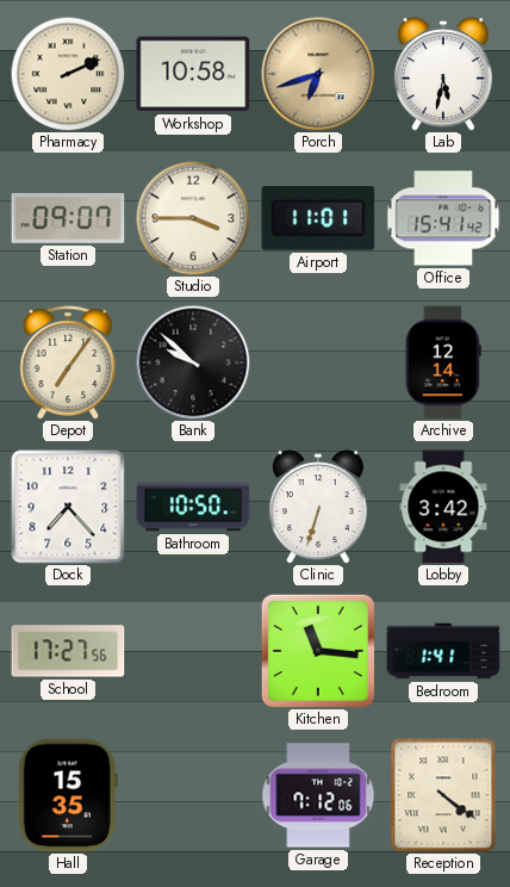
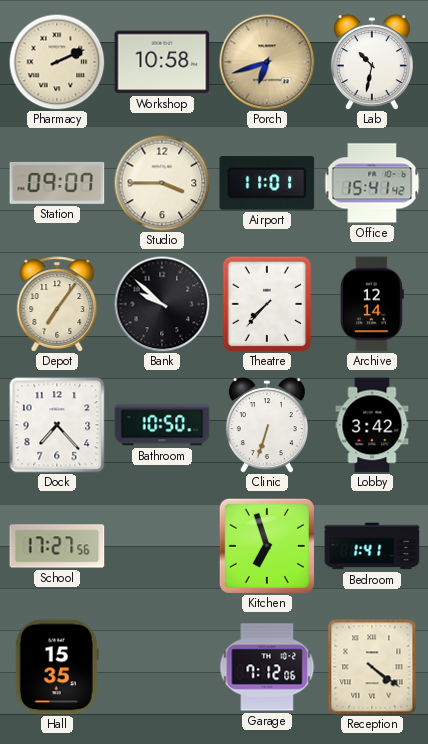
Lab: 5:32 -> 10:32 (372, 62)
Theatre: none -> 7:37 (267, 304)
Kitchen: 11:16 -> 6:57 (267, 546)
